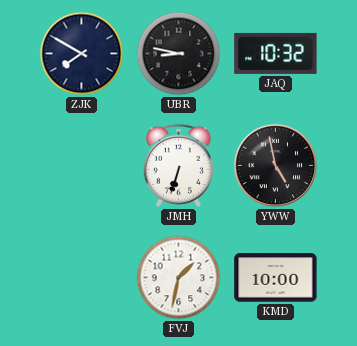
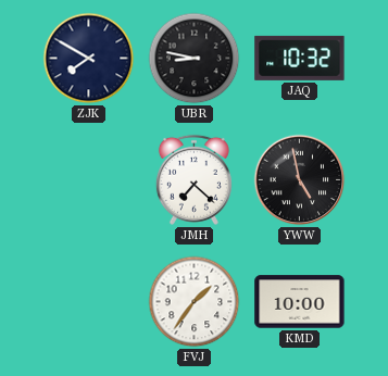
JMH: 6:33 -> 7:22 (193, 179)
FVJ: 1:32 -> 1:36 (195, 302)
